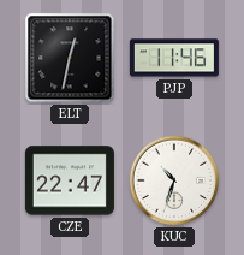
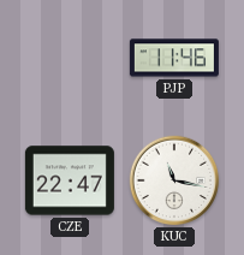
ELT: 12:32 -> none (70, 58)
KUC: 10:33 -> 11:17 (174, 180)
